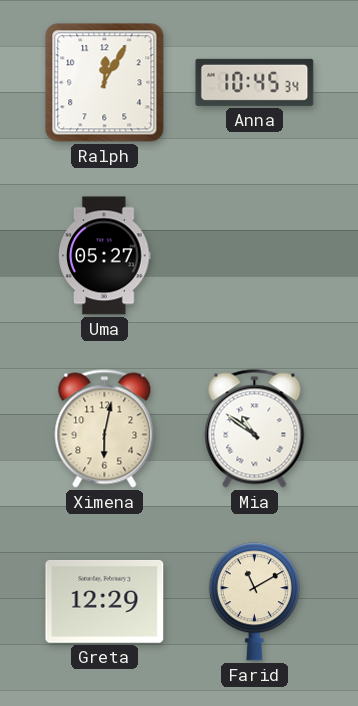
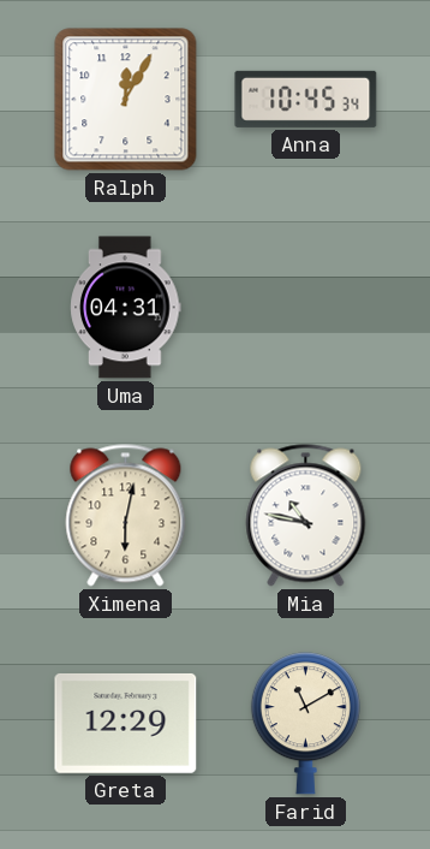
Uma: 05:27 -> 04:31 (126, 308)
Mia: 10:51 -> 10:47 (306, 516)
